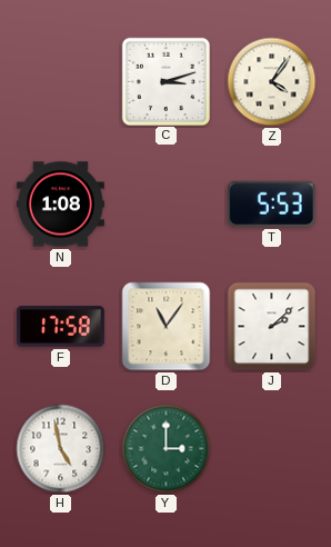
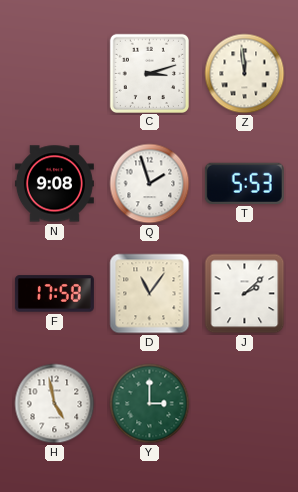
Z: 4:06 -> 11:59 (245, 74)
N: 1:08 -> 9:08 (54, 184)
Q: none -> 1:57 (150, 184)
